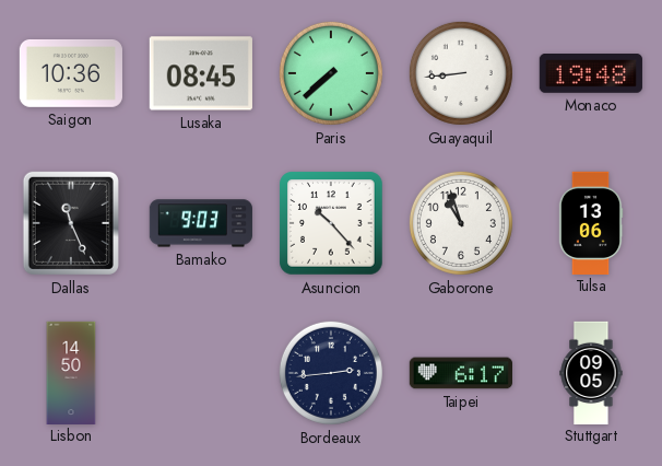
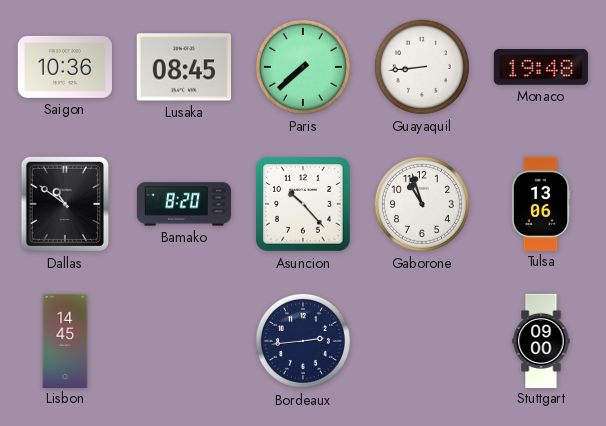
Dallas: 11:26 -> 10:51 (65, 204)
Bamako: 9:03 -> 8:20 (184, 204)
Lisbon: 14:50 -> 14:45 (65, 340)
Taipei: 6:17 -> none (460, 373)
Stuttgart: 09:05 -> 09:00 (541, 340)
